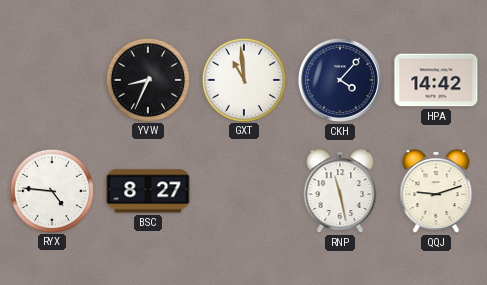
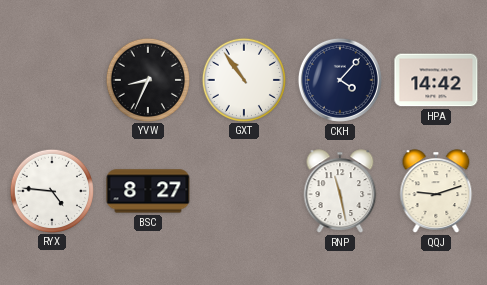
GXT: 10:59 -> 10:54 (243, 79)
